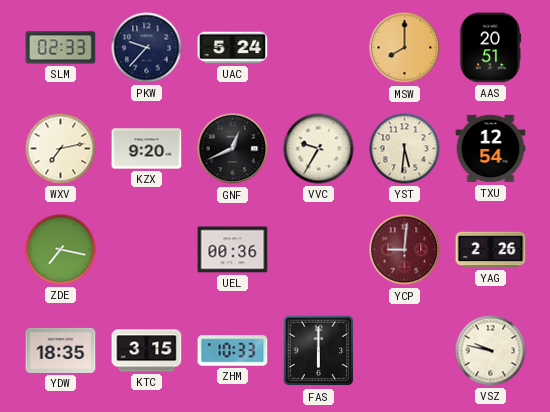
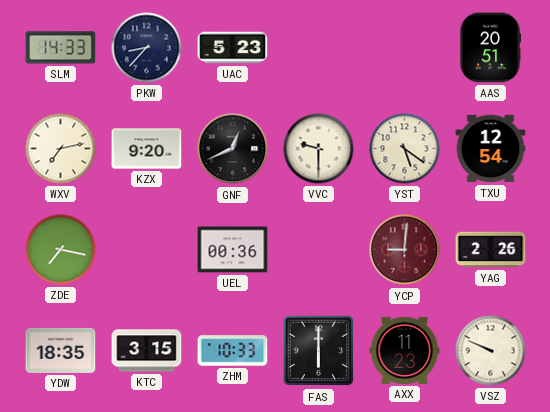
SLM: 02:33 -> 14:33 (61, 48)
PKW: 9:37 -> 8:37 (147, 48)
UAC: 5:24 -> 5:23 (233, 48)
MSW: 8:00 -> none (405, 48)
VVC: 9:35 -> 9:30 (319, 149)
YST: 5:31 -> 5:21 (405, 149)
AXX: none -> 11:23 (405, 350)
VSZ: 9:47 -> 9:49 (491, 351)
